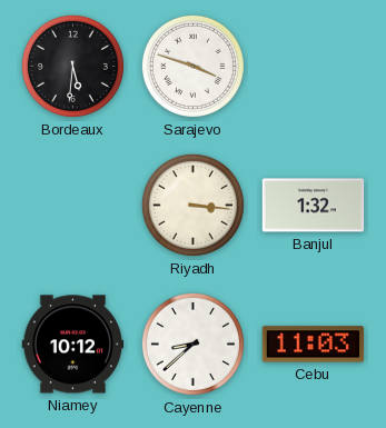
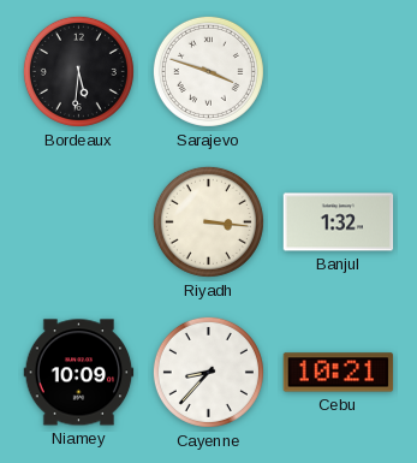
Niamey: 10:12 -> 10:09 (79, 373)
Cayenne: 8:38 -> 8:37 (208, 372)
Cebu: 11:03 -> 10:21 (339, 373)
